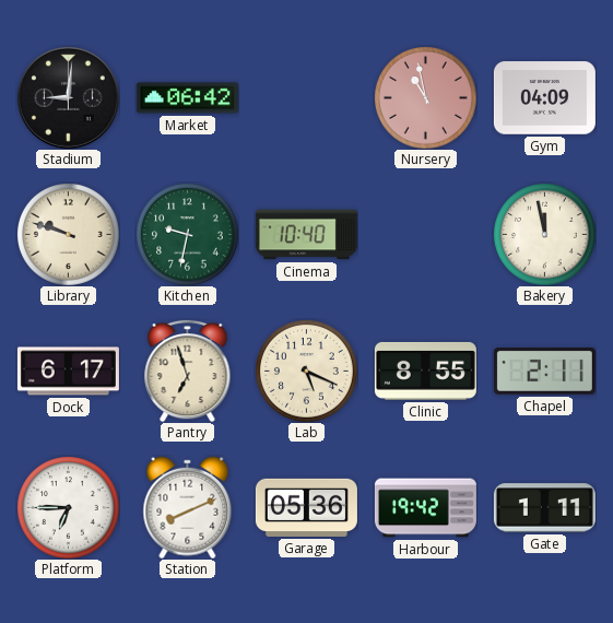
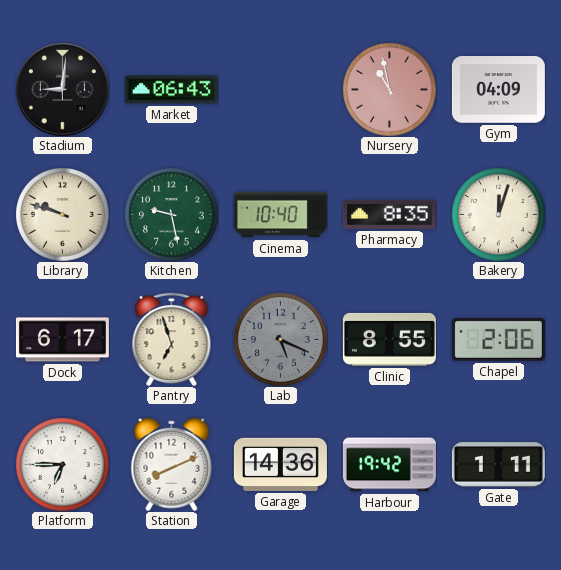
Market: 06:42 -> 06:43 (171, 90)
Kitchen: 9:32 -> 9:28 (172, 215)
Pharmacy: none -> 8:35 (389, 214)
Bakery: 11:58 -> 12:03 (499, 215)
Lab dial: cream -> grey (281, 340)
Chapel: 2:11 -> 2:06 (498, 339)
Garage: 05:36 -> 14:36 (280, 464)
